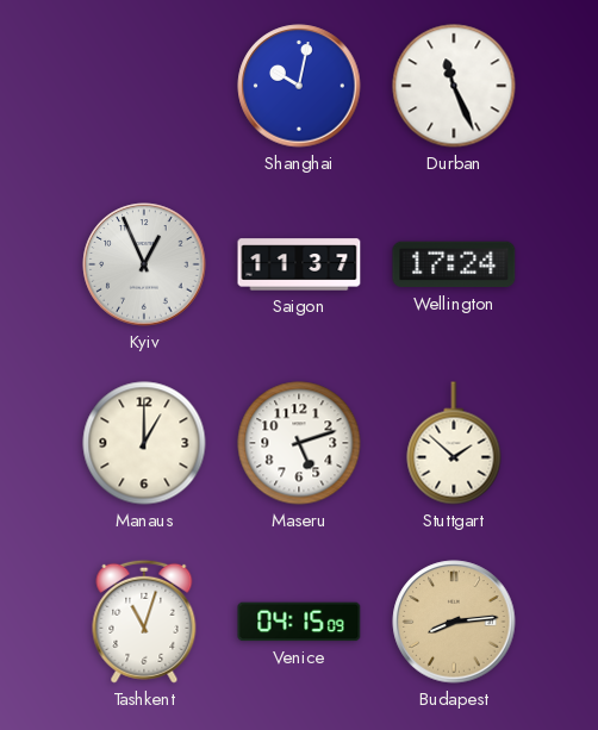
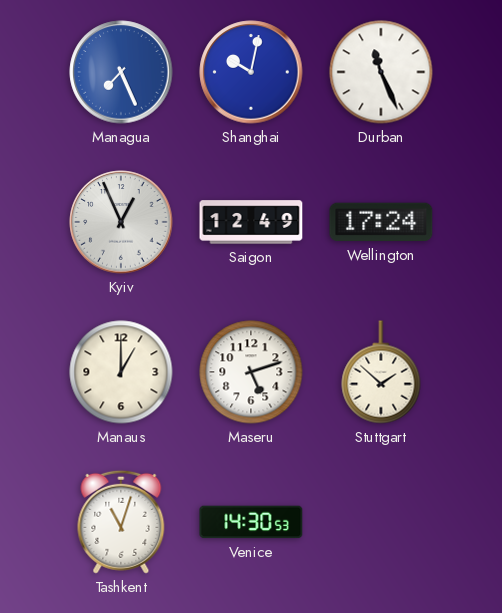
Managua: none -> 7:26 (121, 72)
Saigon: 11:37 -> 12:49 (251, 222)
Venice: 04:15 -> 14:30 (251, 522)
Budapest: 8:14 -> none (454, 622)
